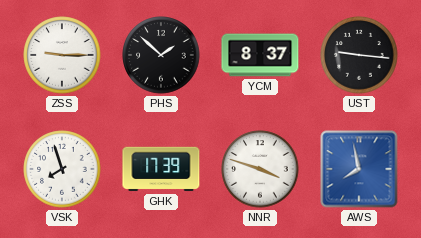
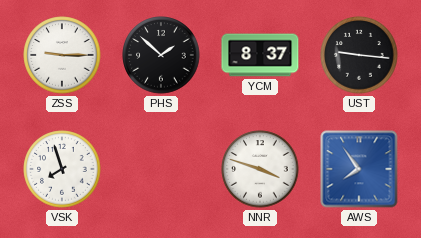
GHK: 17:39 -> none (161, 169)
AWS: 7:58 -> 7:54 (359, 169)
